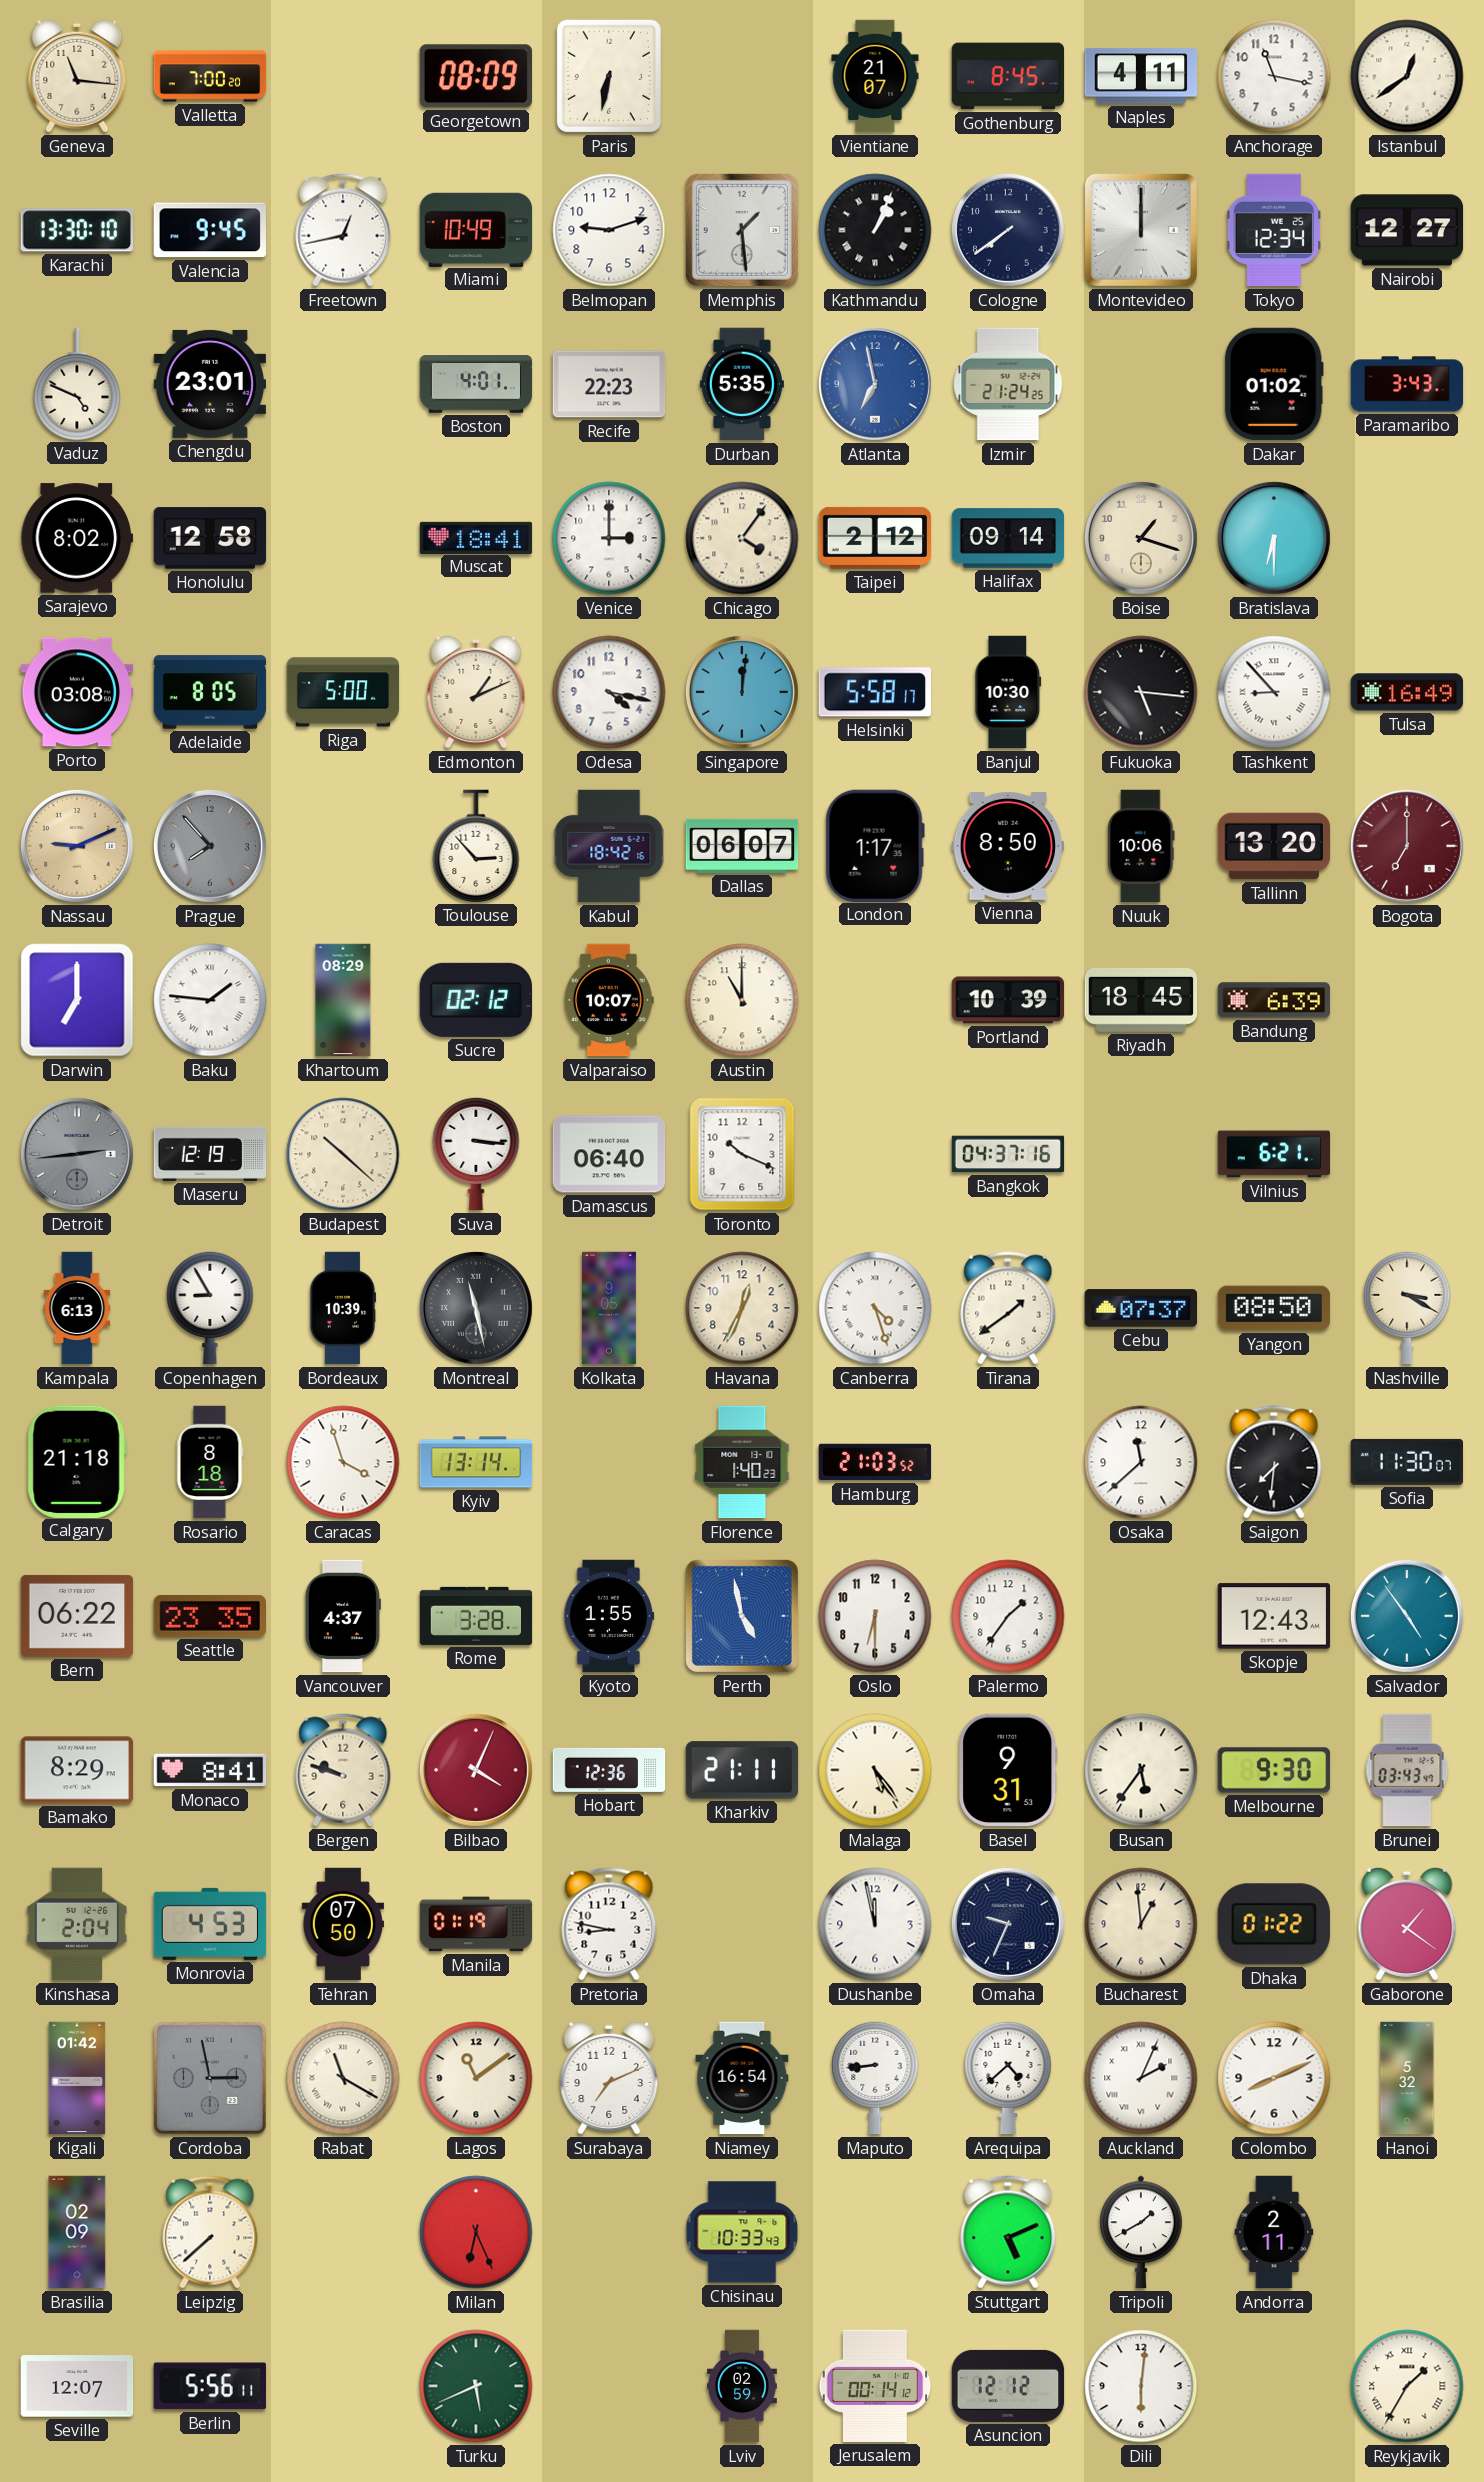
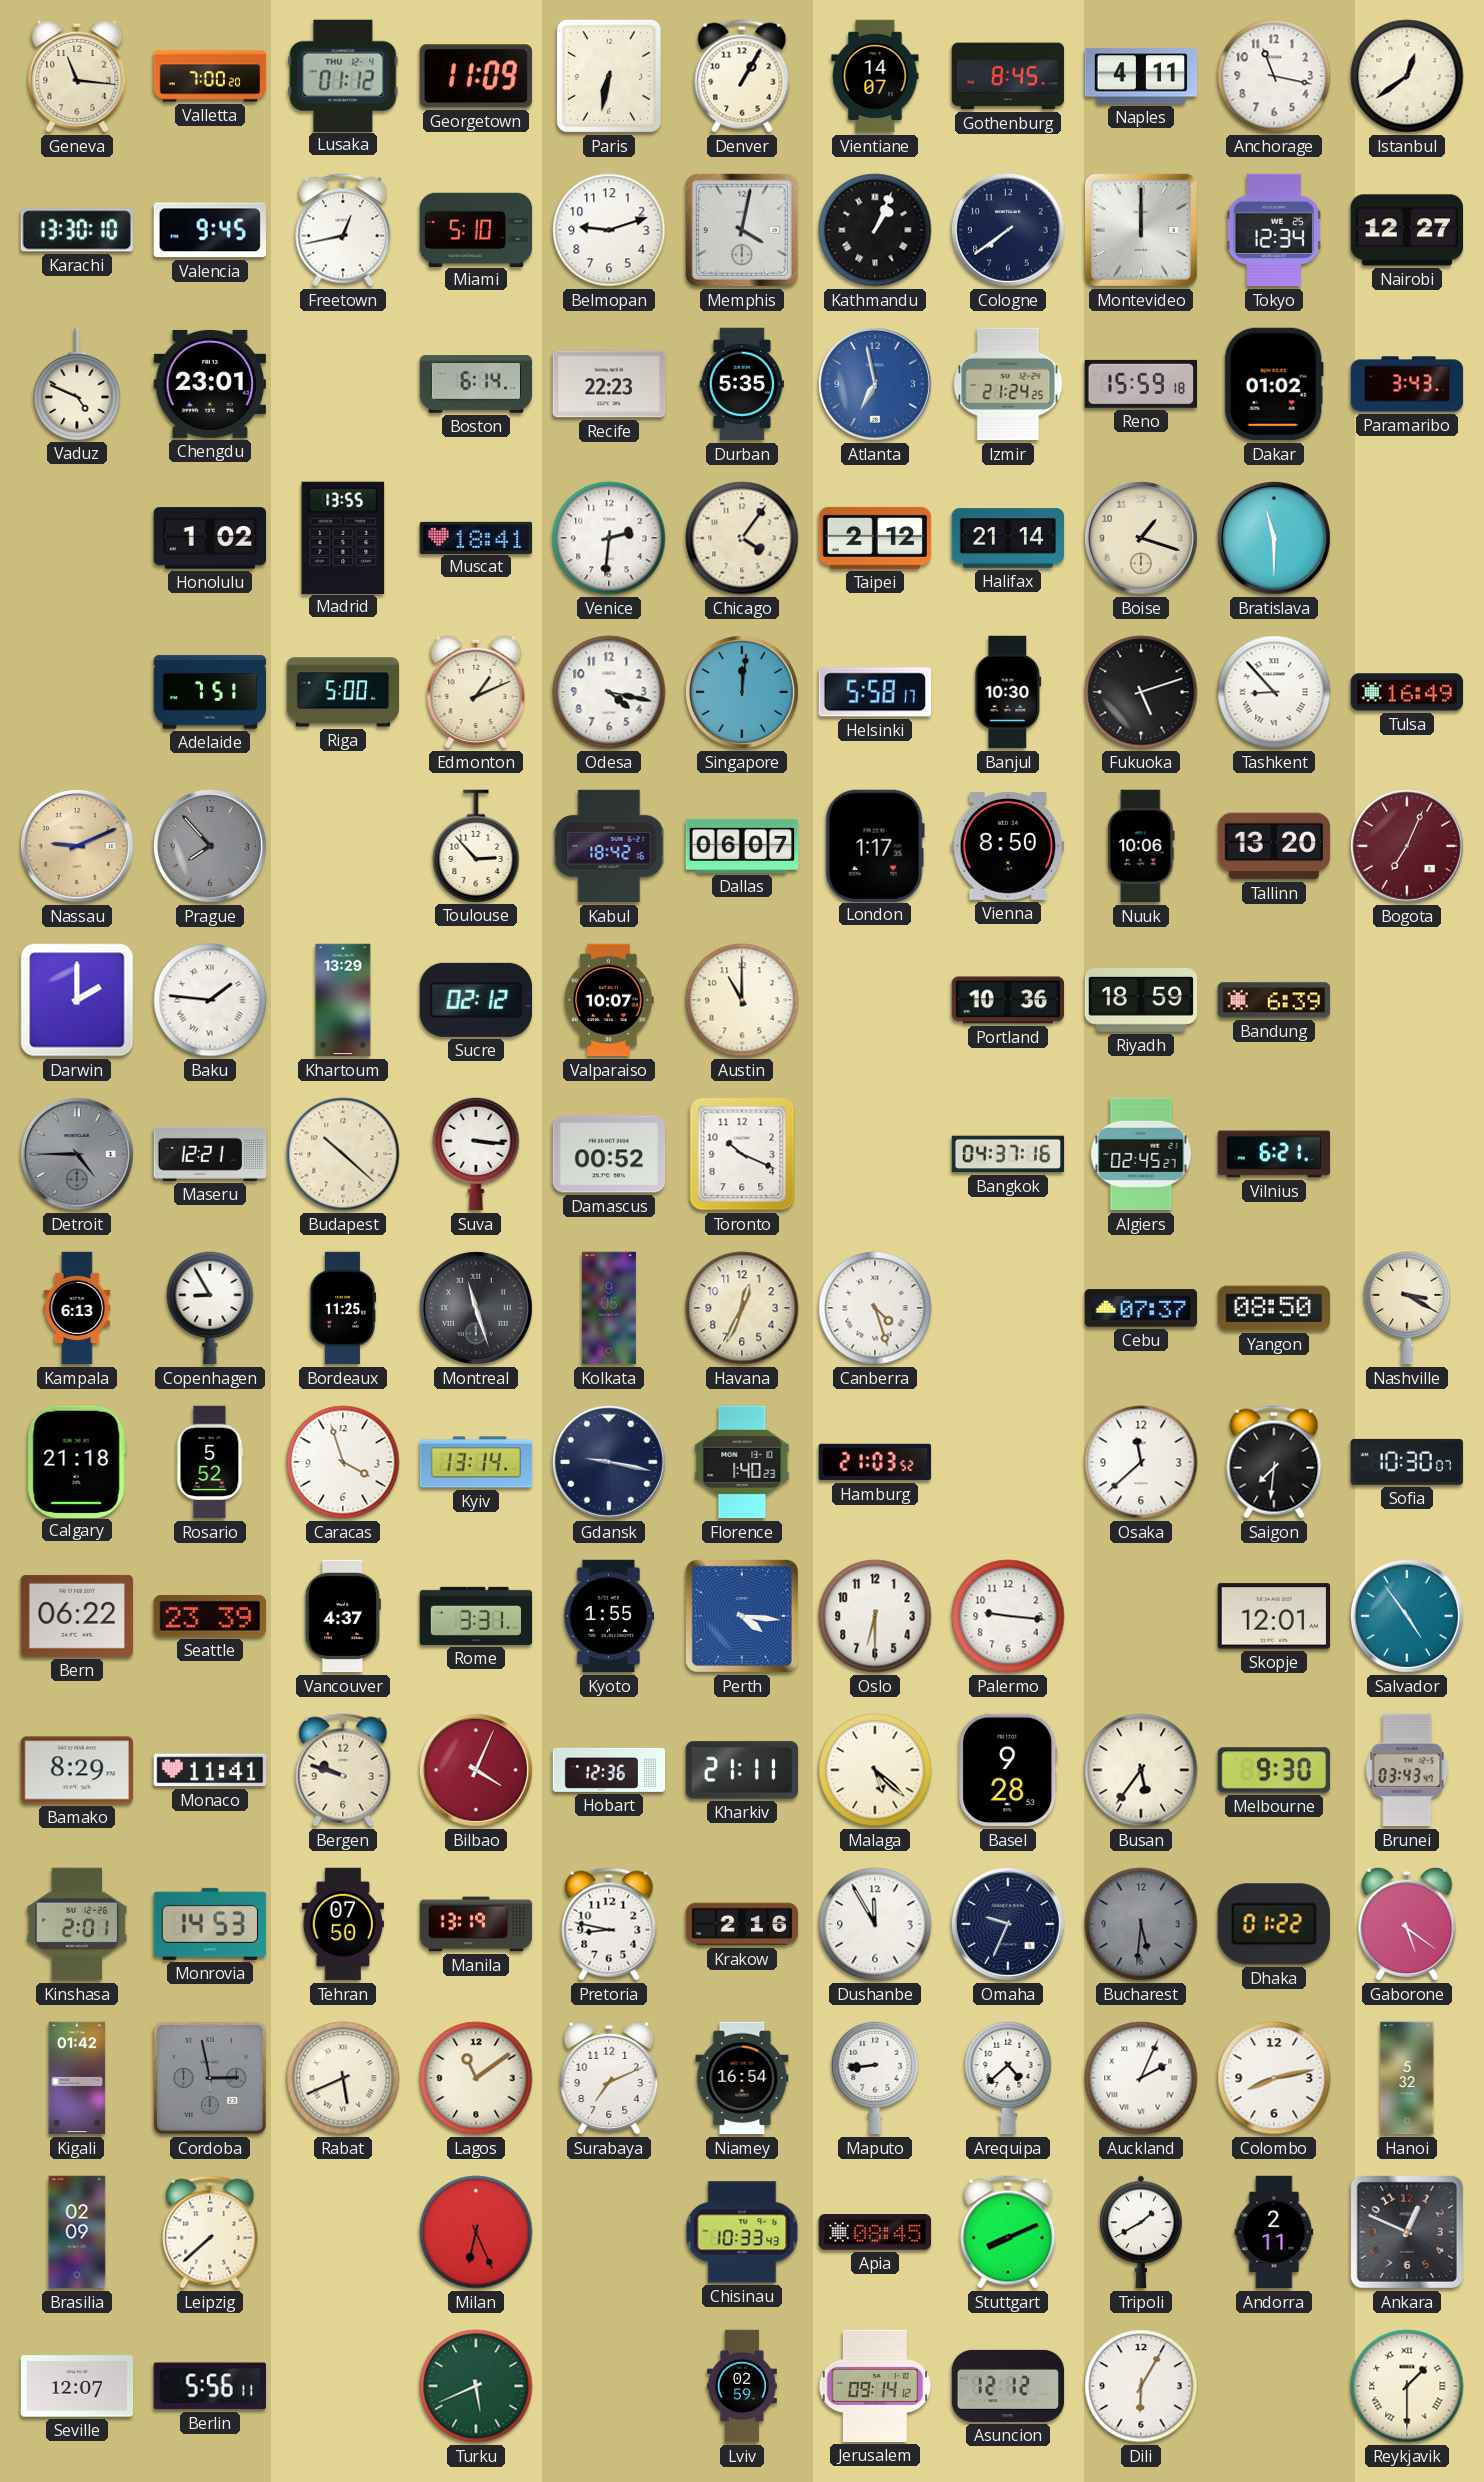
Lusaka: none -> 01:12 (343, 75)
Georgetown: 08:09 -> 11:09 (475, 76)
Denver: none -> 1:05 (742, 76)
Vientiane: 21:07 -> 14:07 (875, 76)
Miami: 10:49 -> 5:10 (476, 229)
Memphis: 1:29 -> 4:02 (742, 230)
Boston: 4:01 -> 6:14 (476, 384)
Reno: none -> 15:59 (1140, 384)
Sarajevo: 8:02 -> none (77, 538)
Honolulu: 12:58 -> 1:02 (210, 538)
Madrid: none -> 13:55 (343, 537)
Venice: 3:00 -> 2:31 (609, 538)
Halifax: 09:14 -> 21:14 (1008, 538)
Bratislava: 6:30 -> 11:30 (1274, 538)
Porto: 03:08 -> none (77, 692)
Adelaide: 8:05 -> 7:51 (210, 692)
Fukuoka: 5:16 -> 5:12 (1141, 692)
Bogota: 7:00 -> 7:04 (1407, 846)
Darwin: 7:00 -> 2:00 (77, 1000)
Khartoum: 08:29 -> 13:29 (343, 1000)
Portland: 10:39 -> 10:36 (1008, 1000)
Riyadh: 18:45 -> 18:59 (1141, 1000)
Detroit: 2:44 -> 4:45 (77, 1154)
Maseru: 12:19 -> 12:21 (210, 1154)
Damascus: 06:40 -> 00:52 (609, 1154)
Algiers: none -> 02:45 (1141, 1154)
Bordeaux: 10:39 -> 11:25 (343, 1308)
Montreal: 11:28 -> 11:27 (476, 1308)
Tirana: 1:39 -> none (1008, 1308)
Rosario: 8:18 -> 5:52 (210, 1462)
Gdansk: none -> 9:17 (609, 1462)
Sofia: 11:30 -> 10:30 (1406, 1462)
Seattle: 23:35 -> 23:39 (209, 1616)
Rome: 3:28 -> 3:31 (476, 1616)
Perth: 4:58 -> 4:16 (742, 1616)
Palermo: 1:36 -> 9:16 (1008, 1616)
Skopje: 12:43 -> 12:01 (1274, 1616)
Monaco: 8:41 -> 11:41 (210, 1770)
Malaga: 5:24 -> 5:22 (875, 1770)
Basel: 9:31 -> 9:28 (1008, 1770)
Kinshasa: 2:04 -> 2:01 (77, 1924)
Monrovia: 4:53 -> 14:53 (210, 1924)
Manila: 01:19 -> 13:19 (476, 1924)
Krakow: none -> 2:16 (742, 1924)
Dushanbe: 11:58 -> 11:55 (875, 1924)
Bucharest: 12:59 -> 5:31 (1141, 1924)
Bucharest dial: cream -> grey (1141, 1924)
Gaborone: 1:21 -> 5:21 (1407, 1924)
Rabat: 11:20 -> 5:41 (343, 2078)
Colombo: 8:11 -> 8:13 (1274, 2078)
Apia: none -> 08:45 (875, 2232)
Stuttgart: 5:11 -> 8:11 (1008, 2232)
Ankara: none -> 12:49 (1407, 2232)
Jerusalem: 00:14 -> 09:14 (875, 2386)
Dili: 6:01 -> 6:05 (1141, 2386)
Reykjavik: 1:35 -> 1:30 (1407, 2386)
